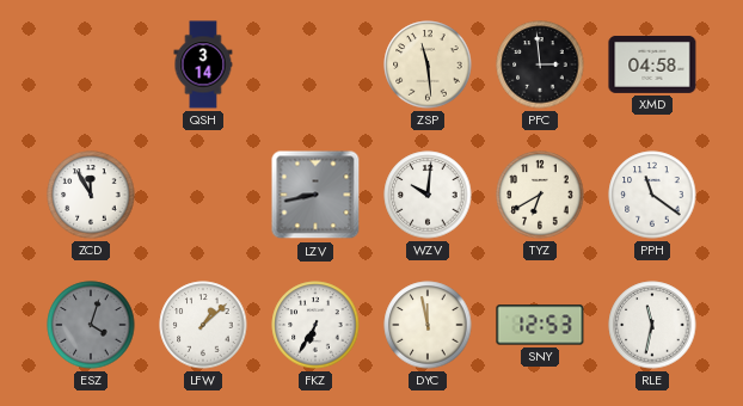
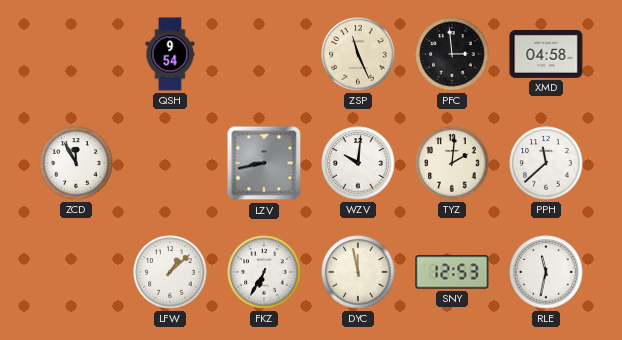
QSH: 3:14 -> 9:54 (170, 54)
ZSP: 11:29 -> 11:26 (358, 54)
TYZ: 6:40 -> 2:01 (452, 163)
PPH: 11:21 -> 11:38 (546, 163)
ESZ: 4:03 -> none (91, 325)
